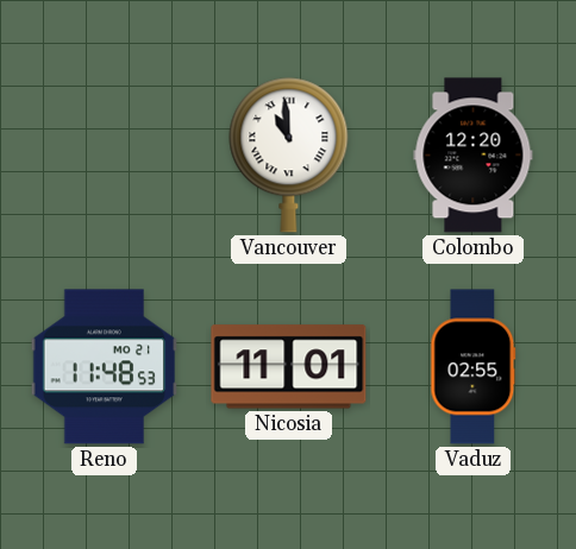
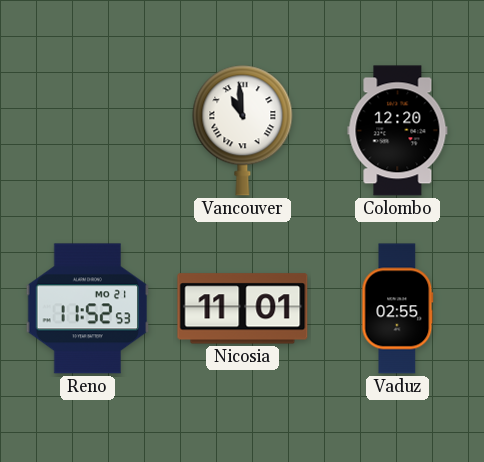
Reno: 11:48 -> 11:52 (88, 309)
